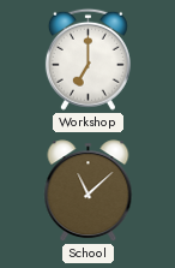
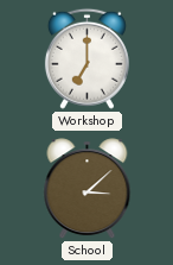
School: 11:08 -> 3:08 (88, 189)
